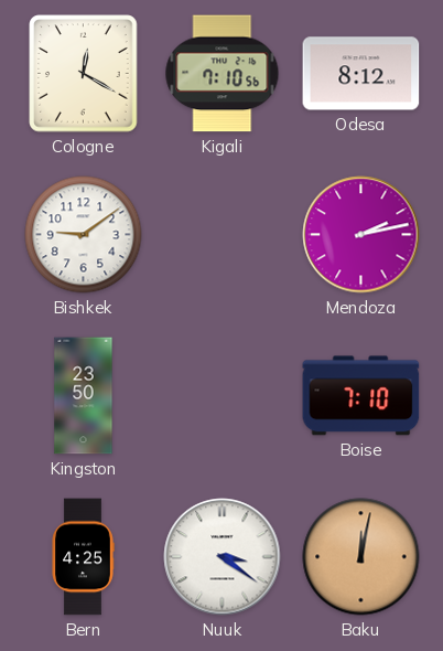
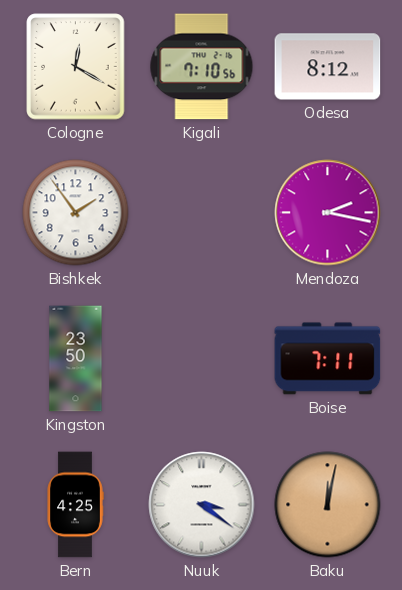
Bishkek: 9:09 -> 1:54 (76, 213)
Mendoza: 2:13 -> 2:17 (328, 213)
Boise: 7:10 -> 7:11 (328, 359)
